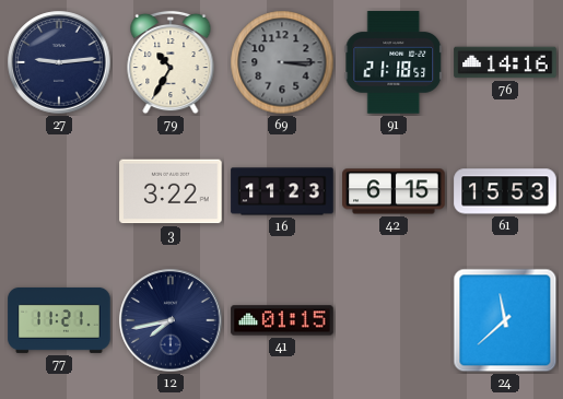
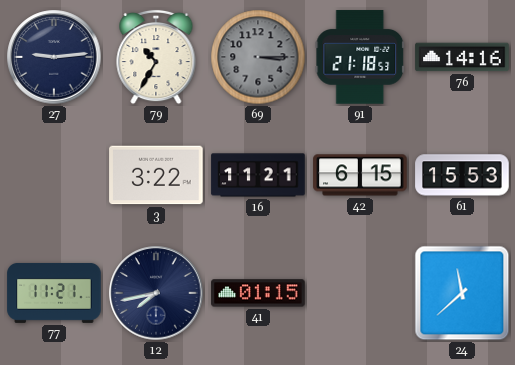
16: 11:23 -> 11:21 (258, 175)
